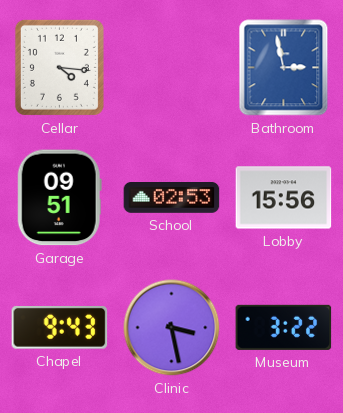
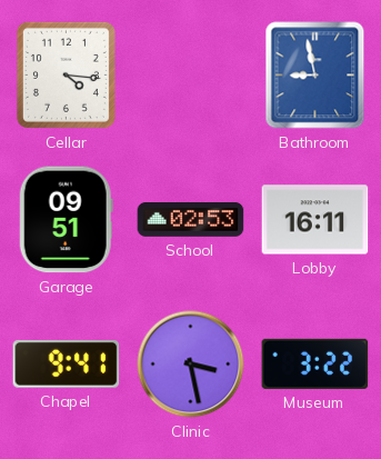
Bathroom: 2:58 -> 8:58 (315, 76)
Lobby: 15:56 -> 16:11 (315, 220)
Chapel: 9:43 -> 9:41 (67, 365)
